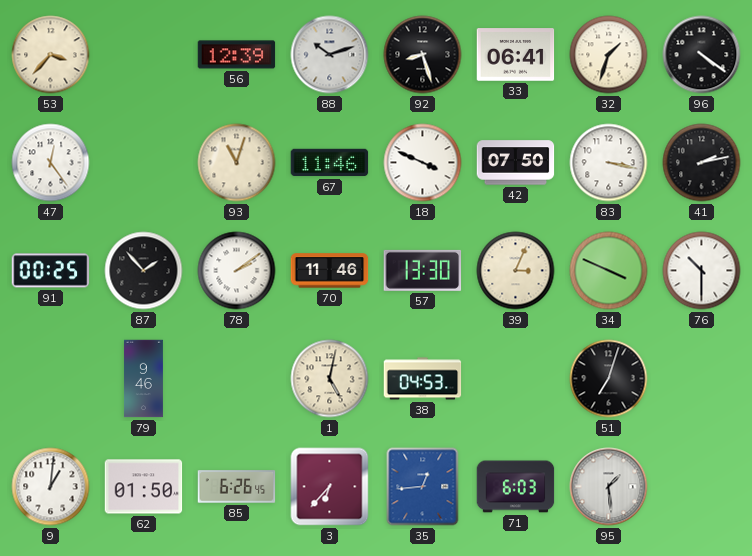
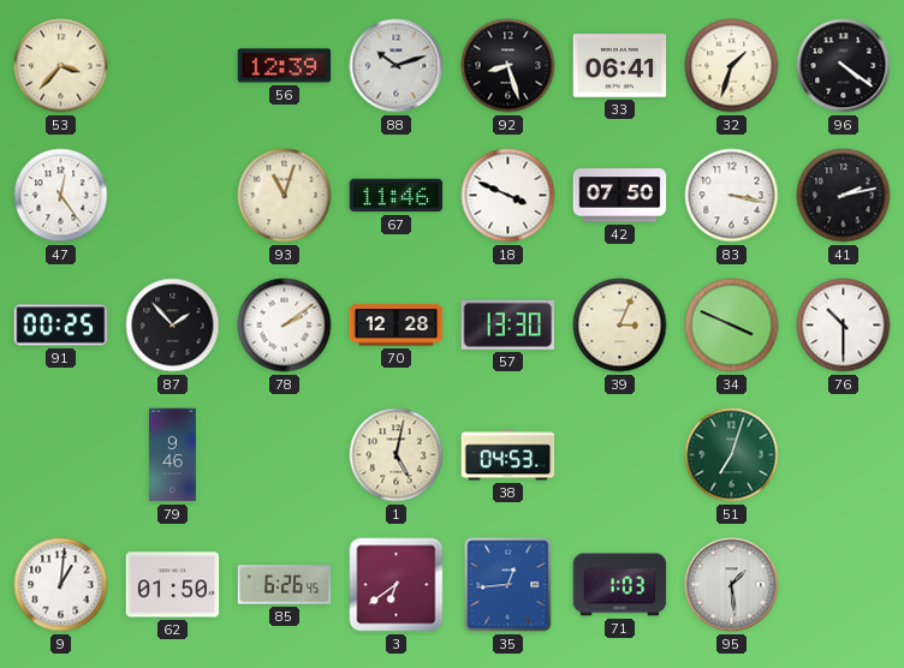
70: 11:46 -> 12:28 (397, 326)
51 dial: black -> green (732, 455)
3: 6:37 -> 6:39 (397, 585)
71: 6:03 -> 1:03 (620, 585)
